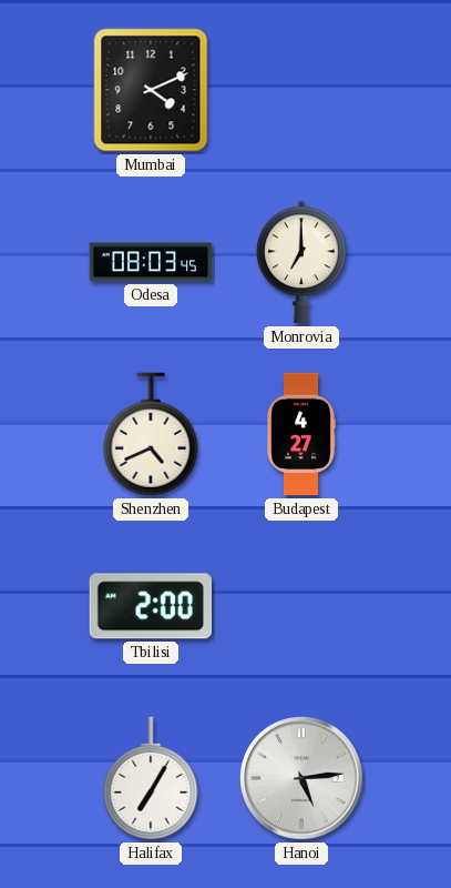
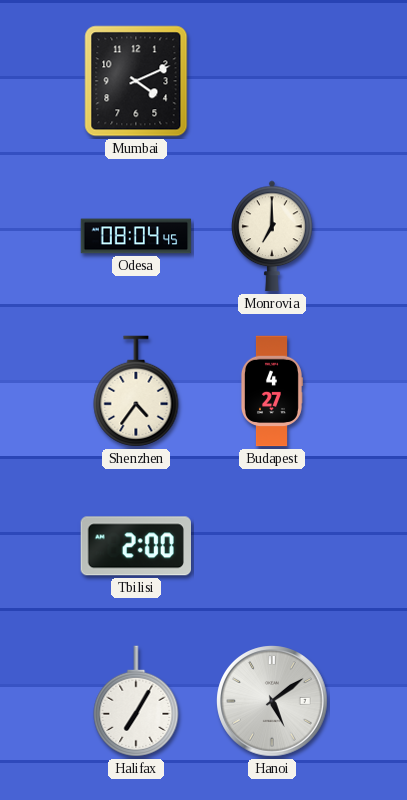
Odesa: 08:03 -> 08:04 (136, 236)
Shenzhen: 4:41 -> 4:36 (136, 391)
Hanoi: 5:14 -> 5:09 (272, 701)
